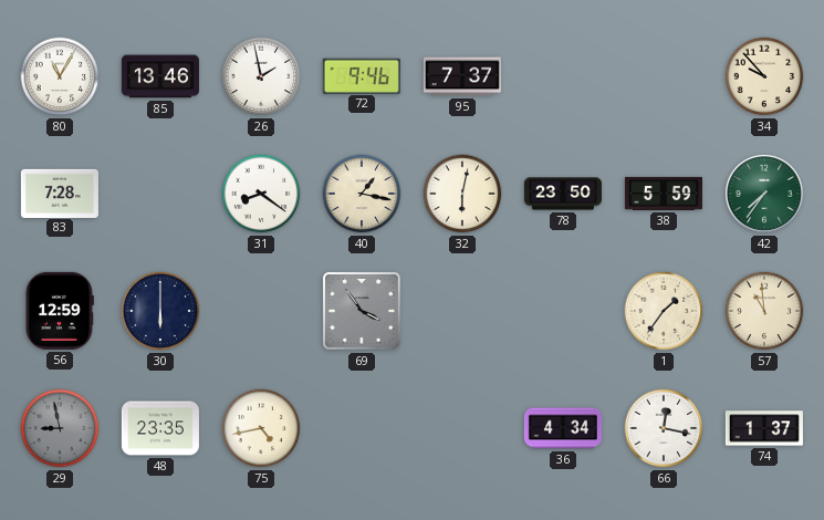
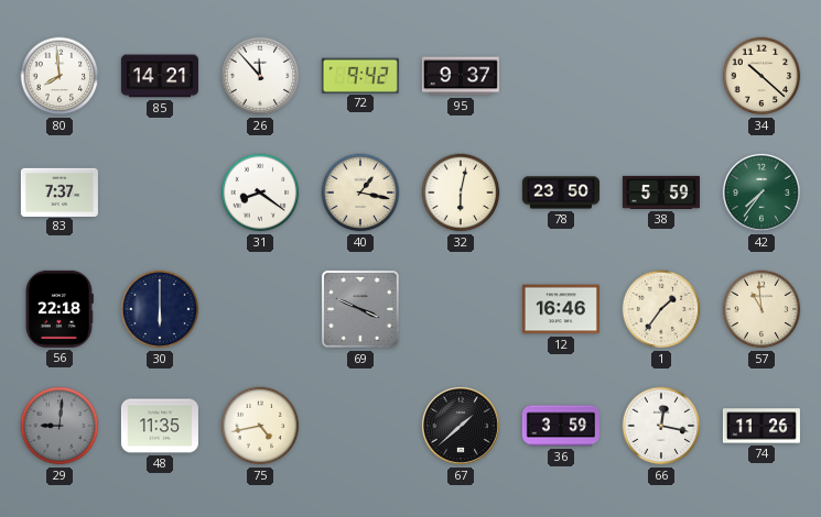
80: 11:05 -> 7:59 (60, 76)
85: 13:46 -> 14:21 (160, 76)
26: 1:58 -> 11:53 (260, 76)
72: 9:46 -> 9:42 (360, 75)
95: 7:37 -> 9:37 (461, 76)
34: 9:53 -> 10:22 (761, 76)
83: 7:28 -> 7:37 (60, 191)
56: 12:59 -> 22:18 (60, 309)
69: 3:54 -> 3:49 (360, 309)
12: none -> 16:46 (561, 309)
29: 8:58 -> 9:01 (60, 426)
48: 23:35 -> 11:35 (160, 426)
67: none -> 1:38 (461, 426)
36: 4:34 -> 3:59 (561, 426)
74: 1:37 -> 11:26 (761, 426)
